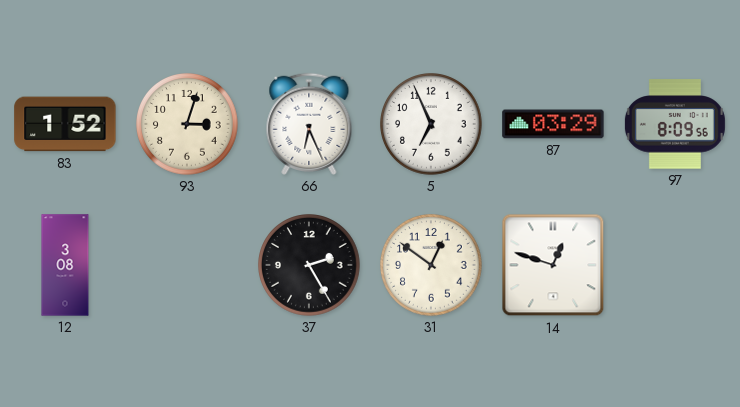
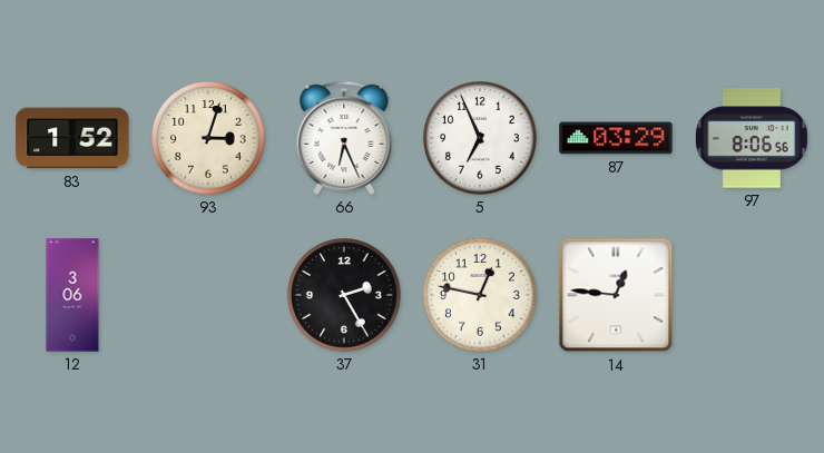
97: 8:09 -> 8:06 (752, 138)
12: 3:08 -> 3:06 (72, 295)
31: 12:51 -> 12:47 (481, 296)
14: 12:48 -> 12:46 (616, 295)
